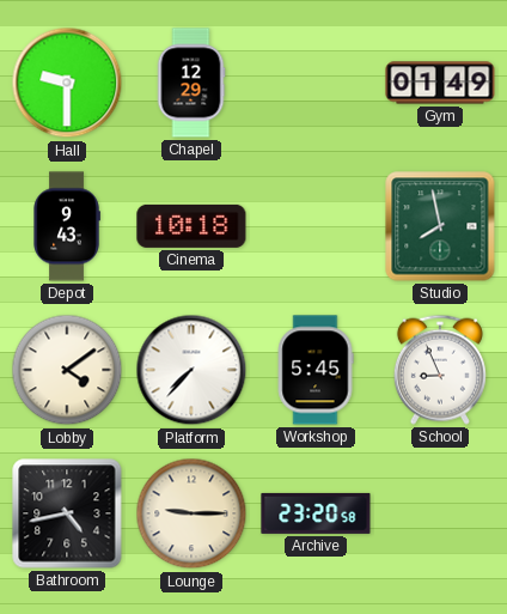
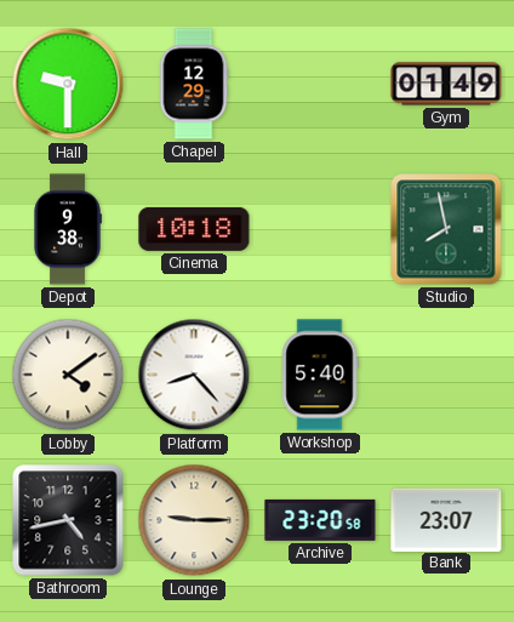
Depot: 9:43 -> 9:38 (68, 229)
Platform: 7:37 -> 8:23 (194, 375)
Workshop: 5:45 -> 5:40 (320, 375)
School: 8:56 -> none (440, 370)
Bank: none -> 23:07 (446, 519)
